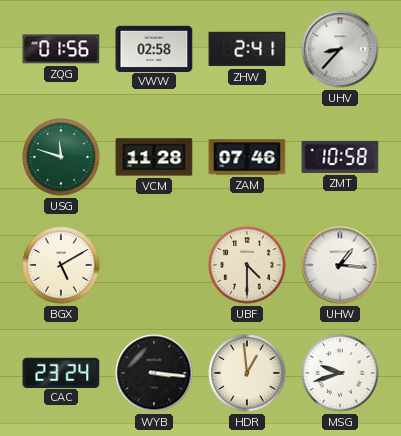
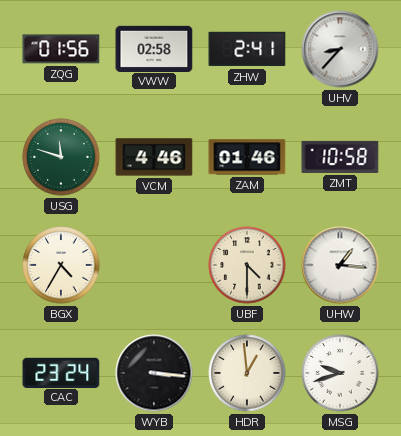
VCM: 11:28 -> 4:46 (154, 157)
ZAM: 07:46 -> 01:46 (247, 157)
BGX: 5:10 -> 4:35 (61, 265)
